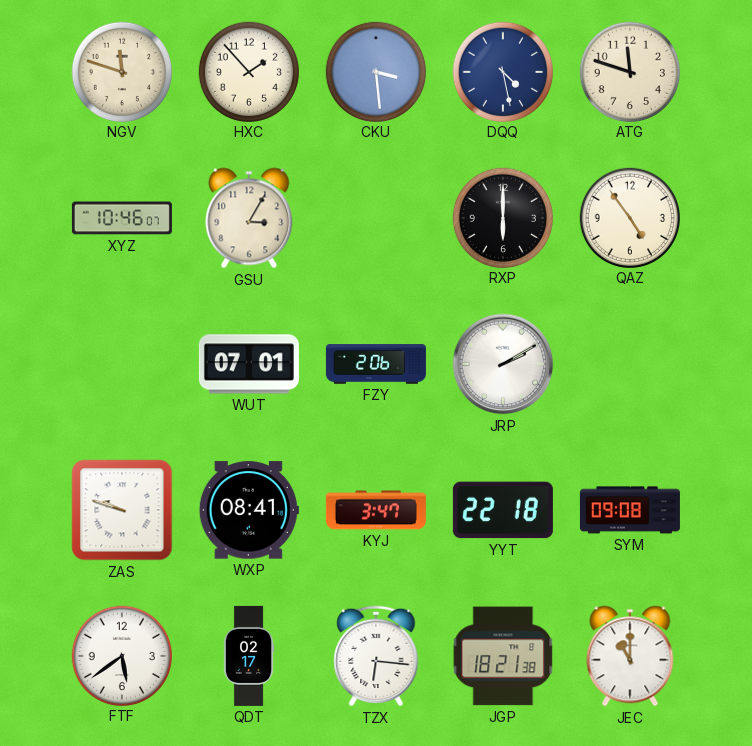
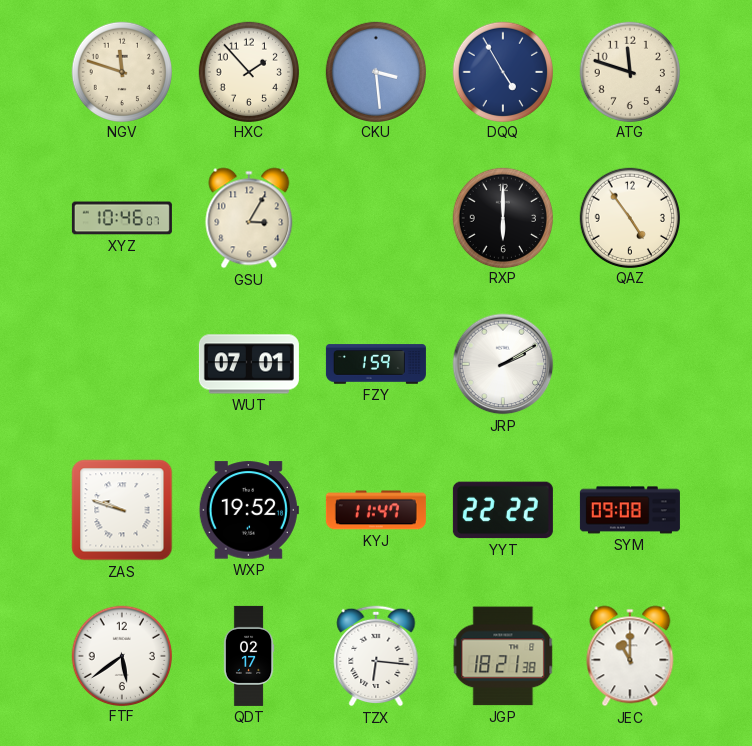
DQQ: 4:28 -> 4:55 (502, 71)
FZY: 2:06 -> 1:59 (376, 364)
WXP: 08:41 -> 19:52 (249, 510)
KYJ: 3:47 -> 11:47 (376, 510)
YYT: 22:18 -> 22:22 (503, 510)
